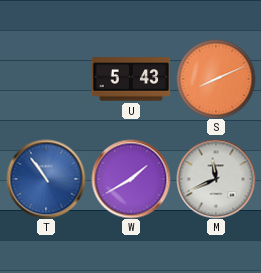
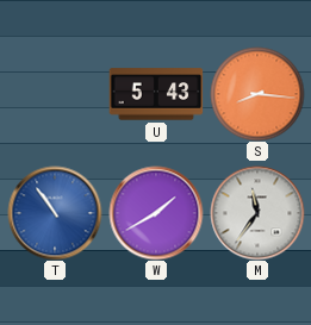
S: 8:11 -> 8:16 (257, 94)
M: 11:41 -> 11:36 (257, 213)
